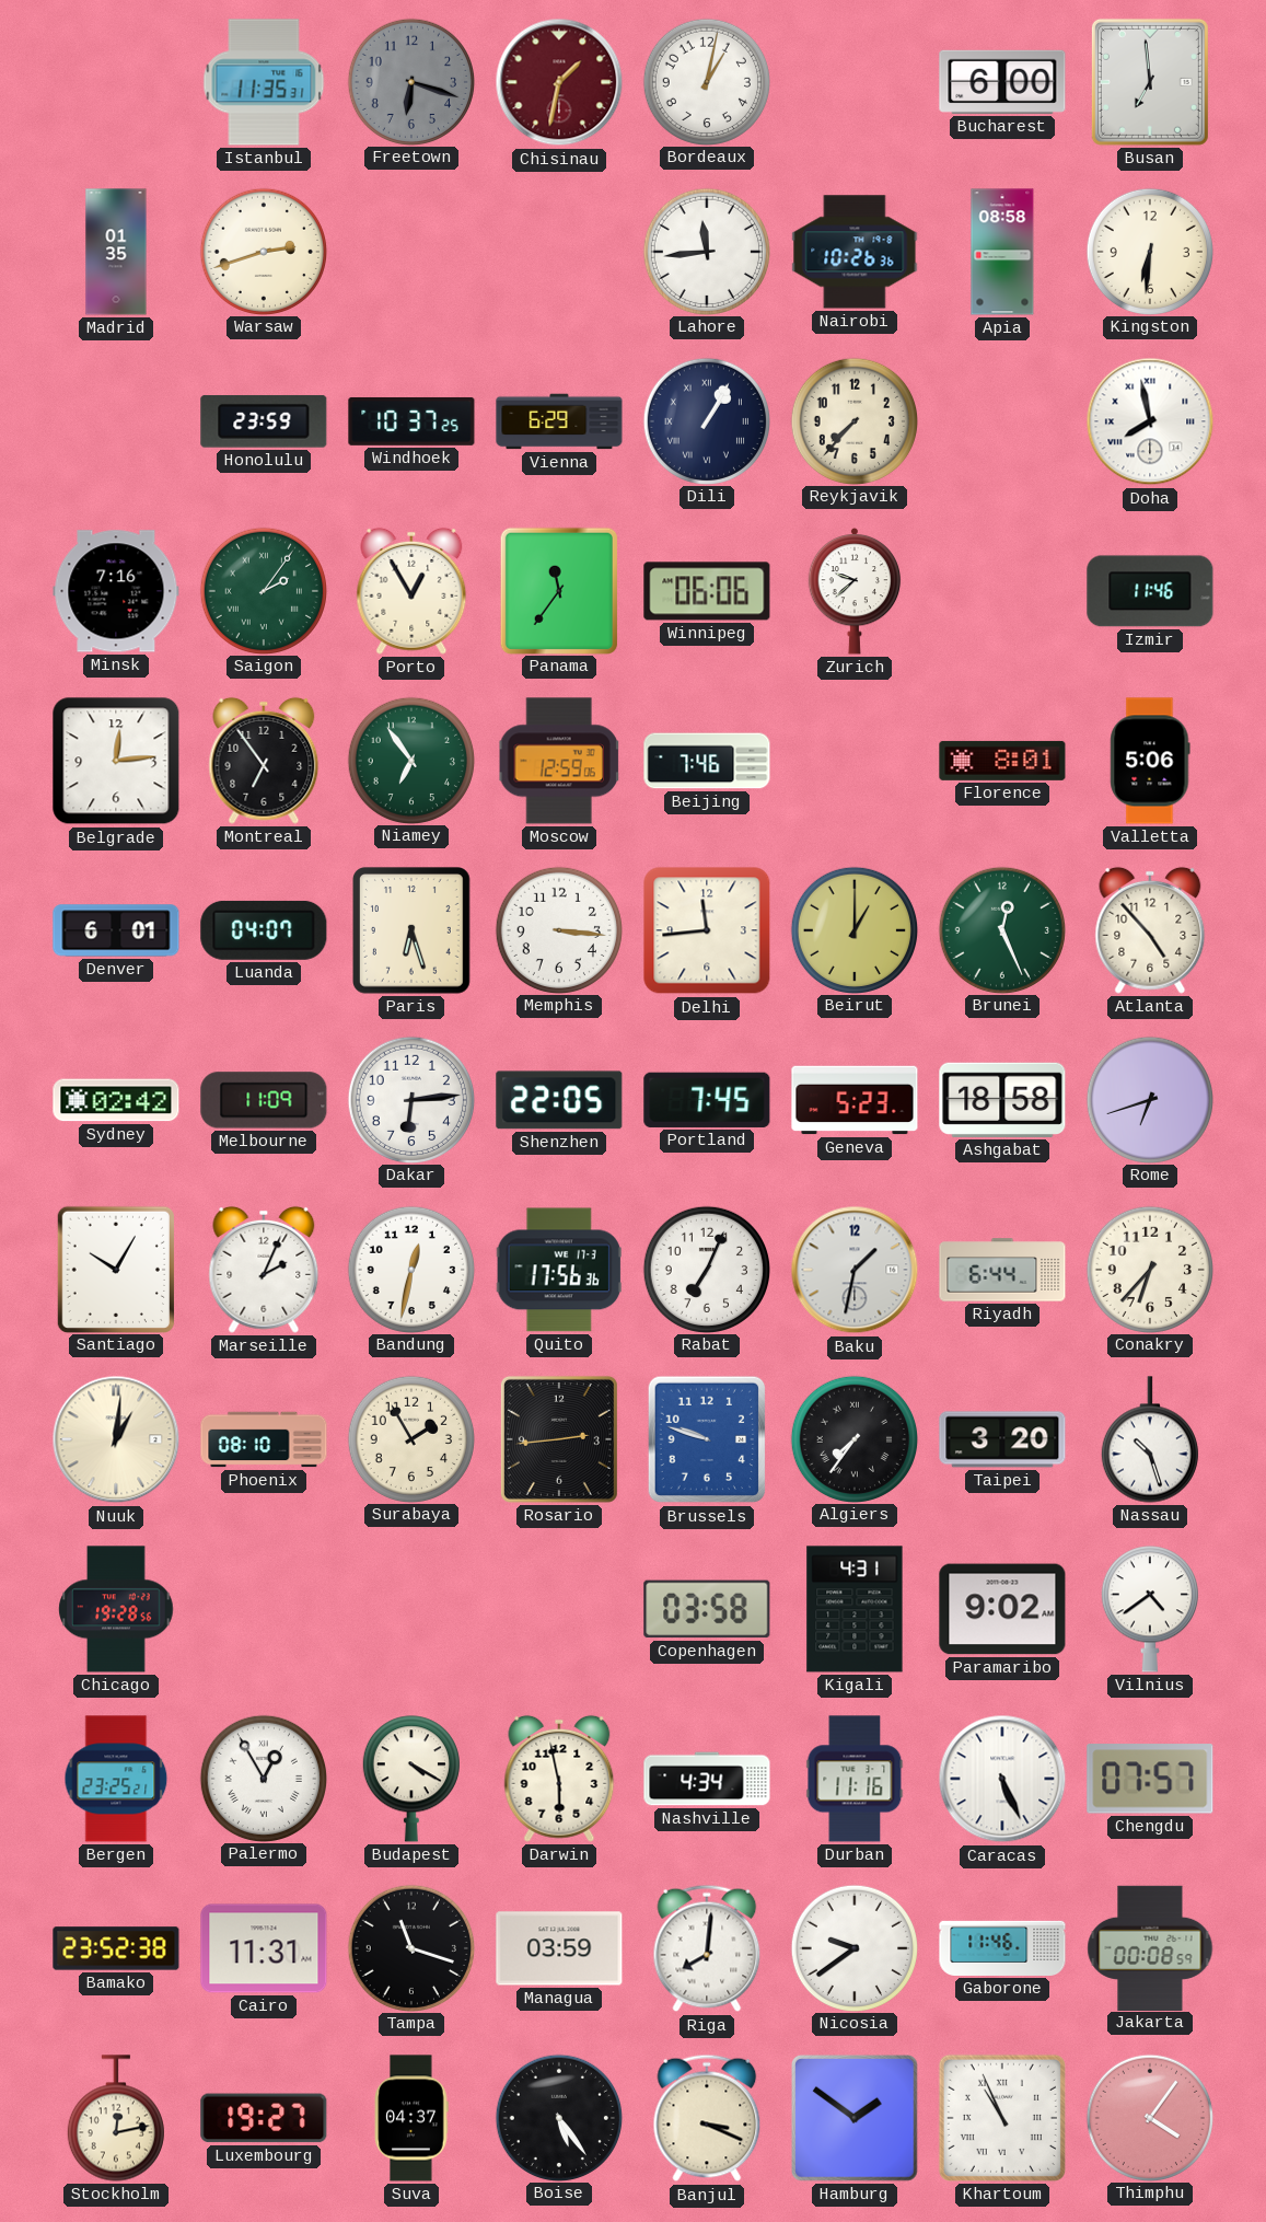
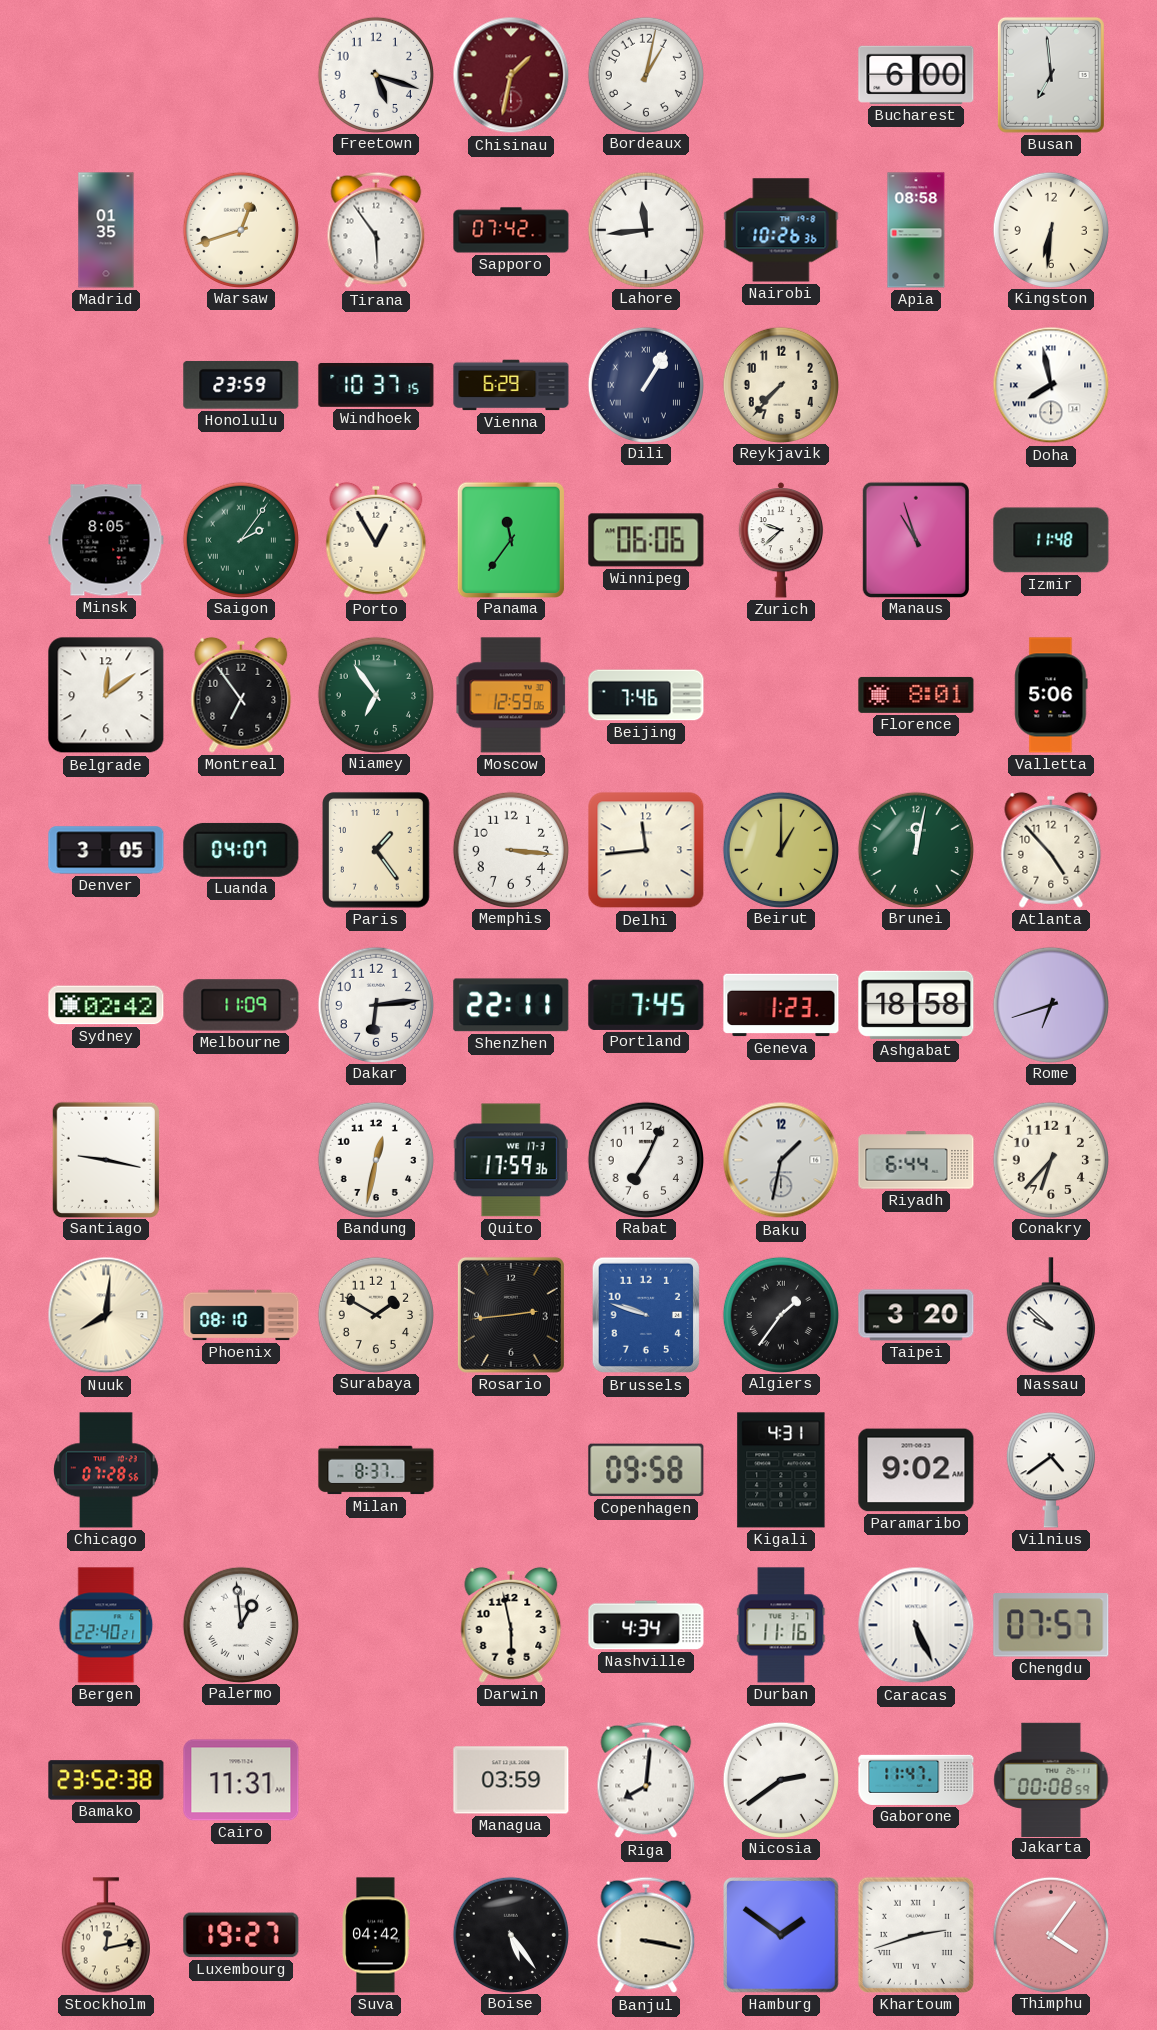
Istanbul: 11:35 -> none (264, 82)
Freetown: 6:18 -> 5:18 (375, 74)
Freetown dial: grey -> white (375, 74)
Warsaw: 2:42 -> 12:42 (240, 229)
Tirana: none -> 5:54 (376, 230)
Sapporo: none -> 07:42 (511, 230)
Windhoek: 10:37:25 -> 10:37:15 (376, 385)
Minsk: 7:16 -> 8:05 (106, 540)
Manaus: none -> 10:57 (916, 539)
Izmir: 11:46 -> 11:48 (1051, 540)
Belgrade: 12:14 -> 12:09 (106, 695)
Denver: 6:01 -> 3:05 (106, 850)
Paris: 6:27 -> 1:24 (377, 851)
Brunei: 12:26 -> 12:02 (915, 849)
Shenzhen: 22:05 -> 22:11 (511, 1005)
Geneva: 5:23 -> 1:23 (781, 1005)
Santiago: 10:05 -> 9:17 (106, 1159)
Marseille: 2:04 -> none (264, 1270)
Quito: 17:56 -> 17:59 (511, 1160)
Nuuk: 1:01 -> 8:01 (106, 1315)
Surabaya: 1:55 -> 1:50 (375, 1314)
Algiers: 7:36 -> 1:36 (780, 1314)
Nassau: 10:27 -> 9:52 (1051, 1315)
Chicago: 19:28 -> 07:28 (106, 1470)
Milan: none -> 8:37 (376, 1470)
Copenhagen: 03:58 -> 09:58 (646, 1470)
Bergen: 23:25 -> 22:40 (106, 1625)
Palermo: 12:55 -> 12:59 (240, 1624)
Budapest: 4:20 -> none (411, 1779)
Tampa: 11:18 -> none (410, 1947)
Nicosia: 9:39 -> 2:39 (780, 1779)
Gaborone: 11:46 -> 11:47 (916, 1780)
Suva: 04:37 -> 04:42 (376, 1935)
Banjul: 3:19 -> 3:17 (646, 1935)
Khartoum: 10:56 -> 2:42 (916, 1935)
